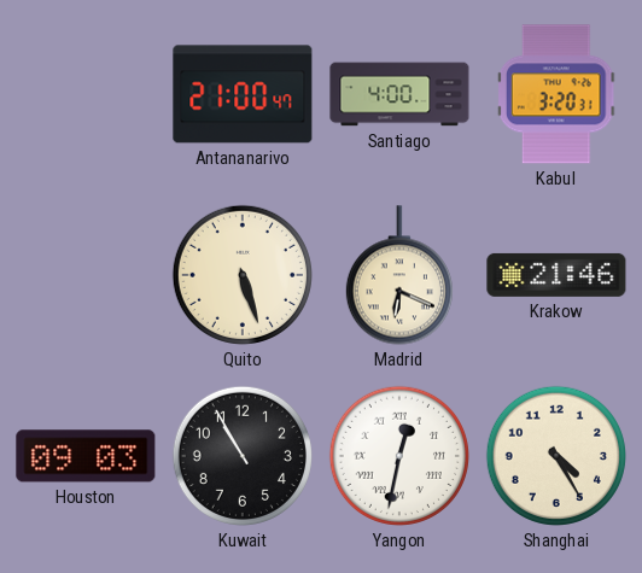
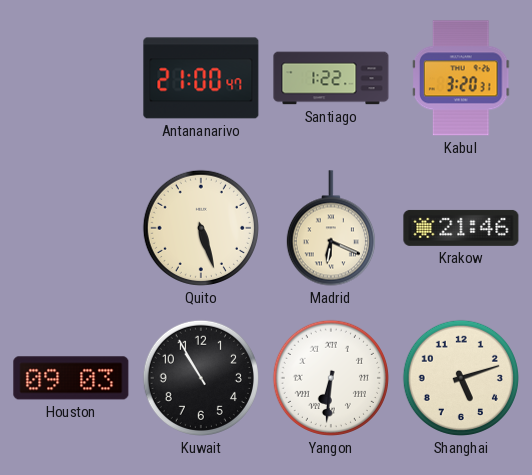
Santiago: 4:00 -> 1:22 (331, 78)
Yangon: 12:32 -> 6:31 (331, 378)
Shanghai: 4:25 -> 5:12 (461, 378)
